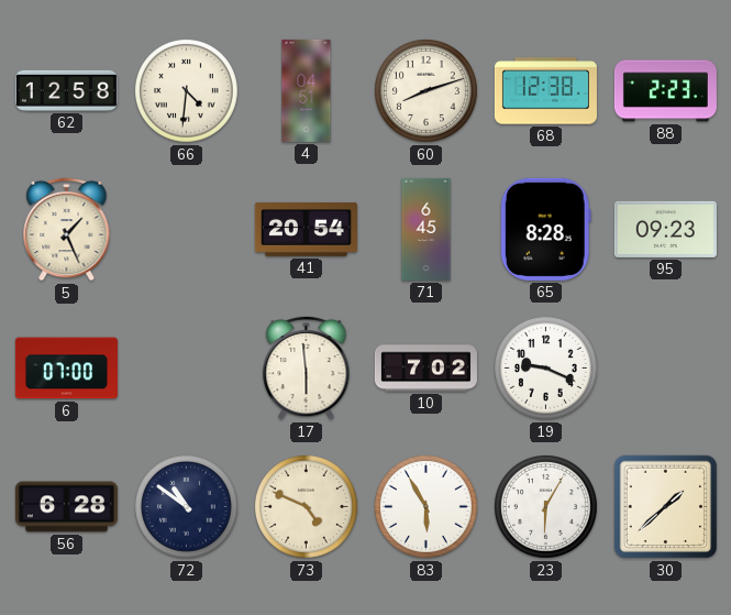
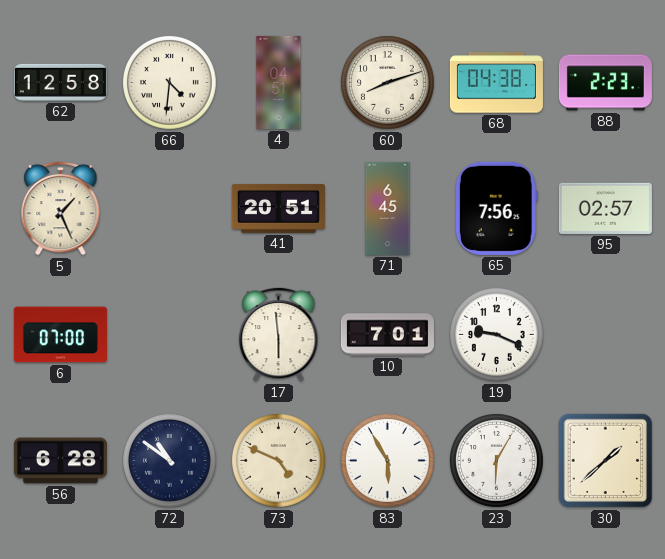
68: 12:38 -> 04:38 (496, 83)
41: 20:54 -> 20:51 (278, 208)
65: 8:28 -> 7:56 (496, 208)
95: 09:23 -> 02:57 (605, 208)
10: 7:02 -> 7:01 (387, 335)
